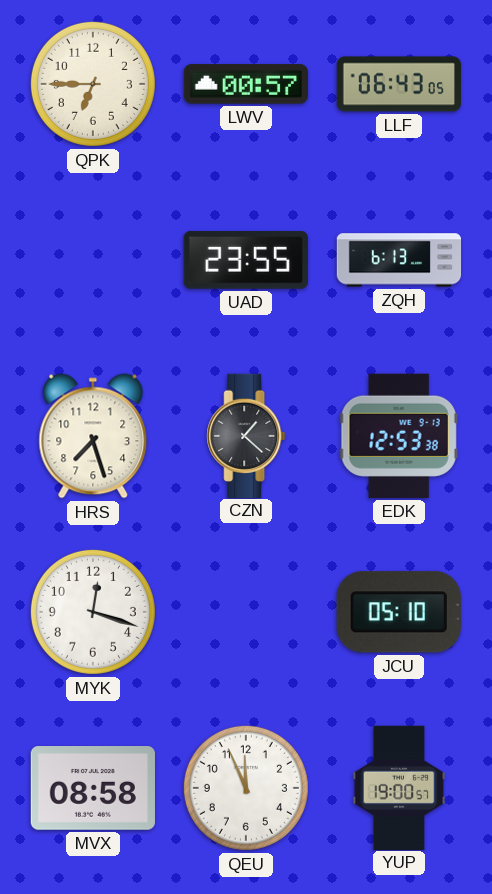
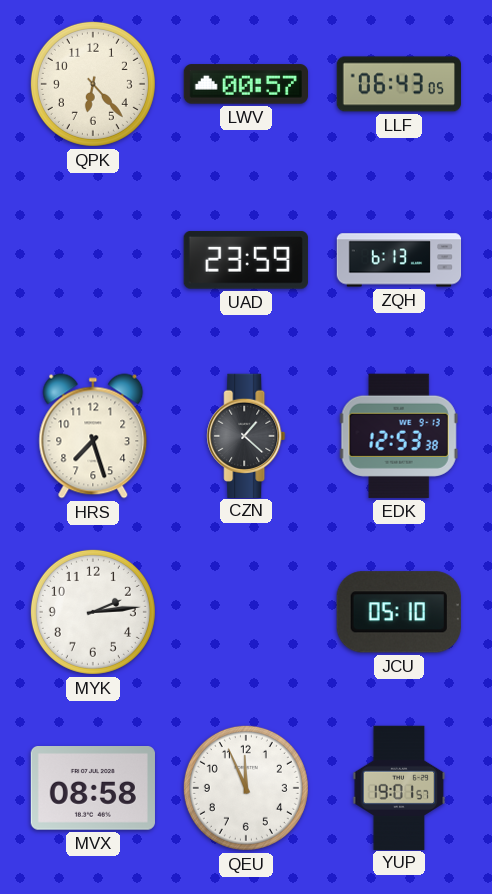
QPK: 6:45 -> 6:23 (93, 84)
UAD: 23:55 -> 23:59 (246, 261)
MYK: 12:18 -> 2:14 (93, 612)
YUP: 19:00 -> 19:01 (399, 787)
